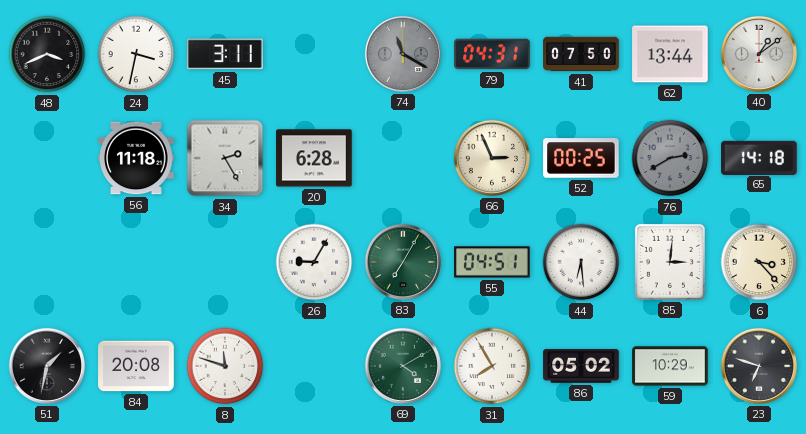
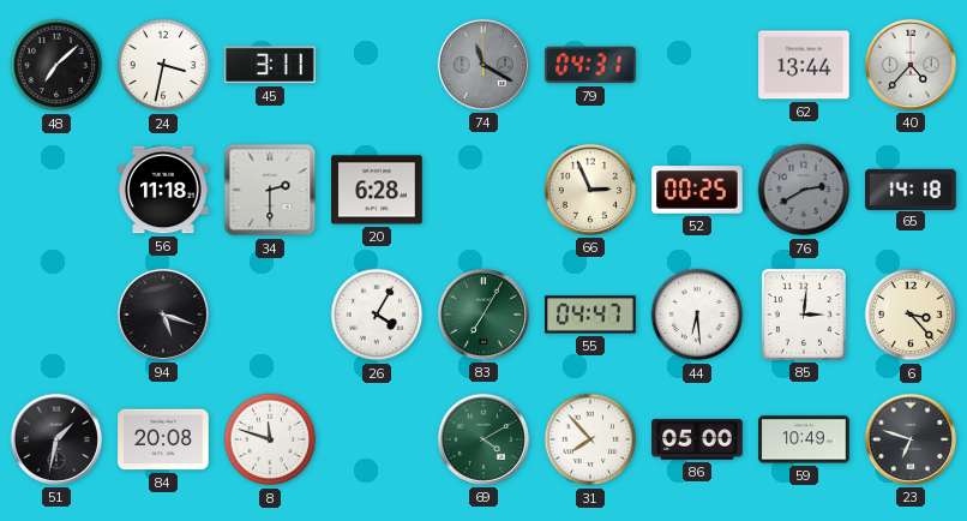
48: 3:41 -> 7:08 (56, 65)
41: 07:50 -> none (581, 54)
40: 1:09 -> 4:37 (911, 65)
34: 2:25 -> 2:30 (270, 190)
94: none -> 5:18 (163, 315)
26: 9:05 -> 4:05 (377, 315)
55: 04:51 -> 04:47 (590, 315)
31: 7:55 -> 7:53 (590, 439)
86: 05:02 -> 05:00 (697, 439)
59: 10:29 -> 10:49 (804, 439)
